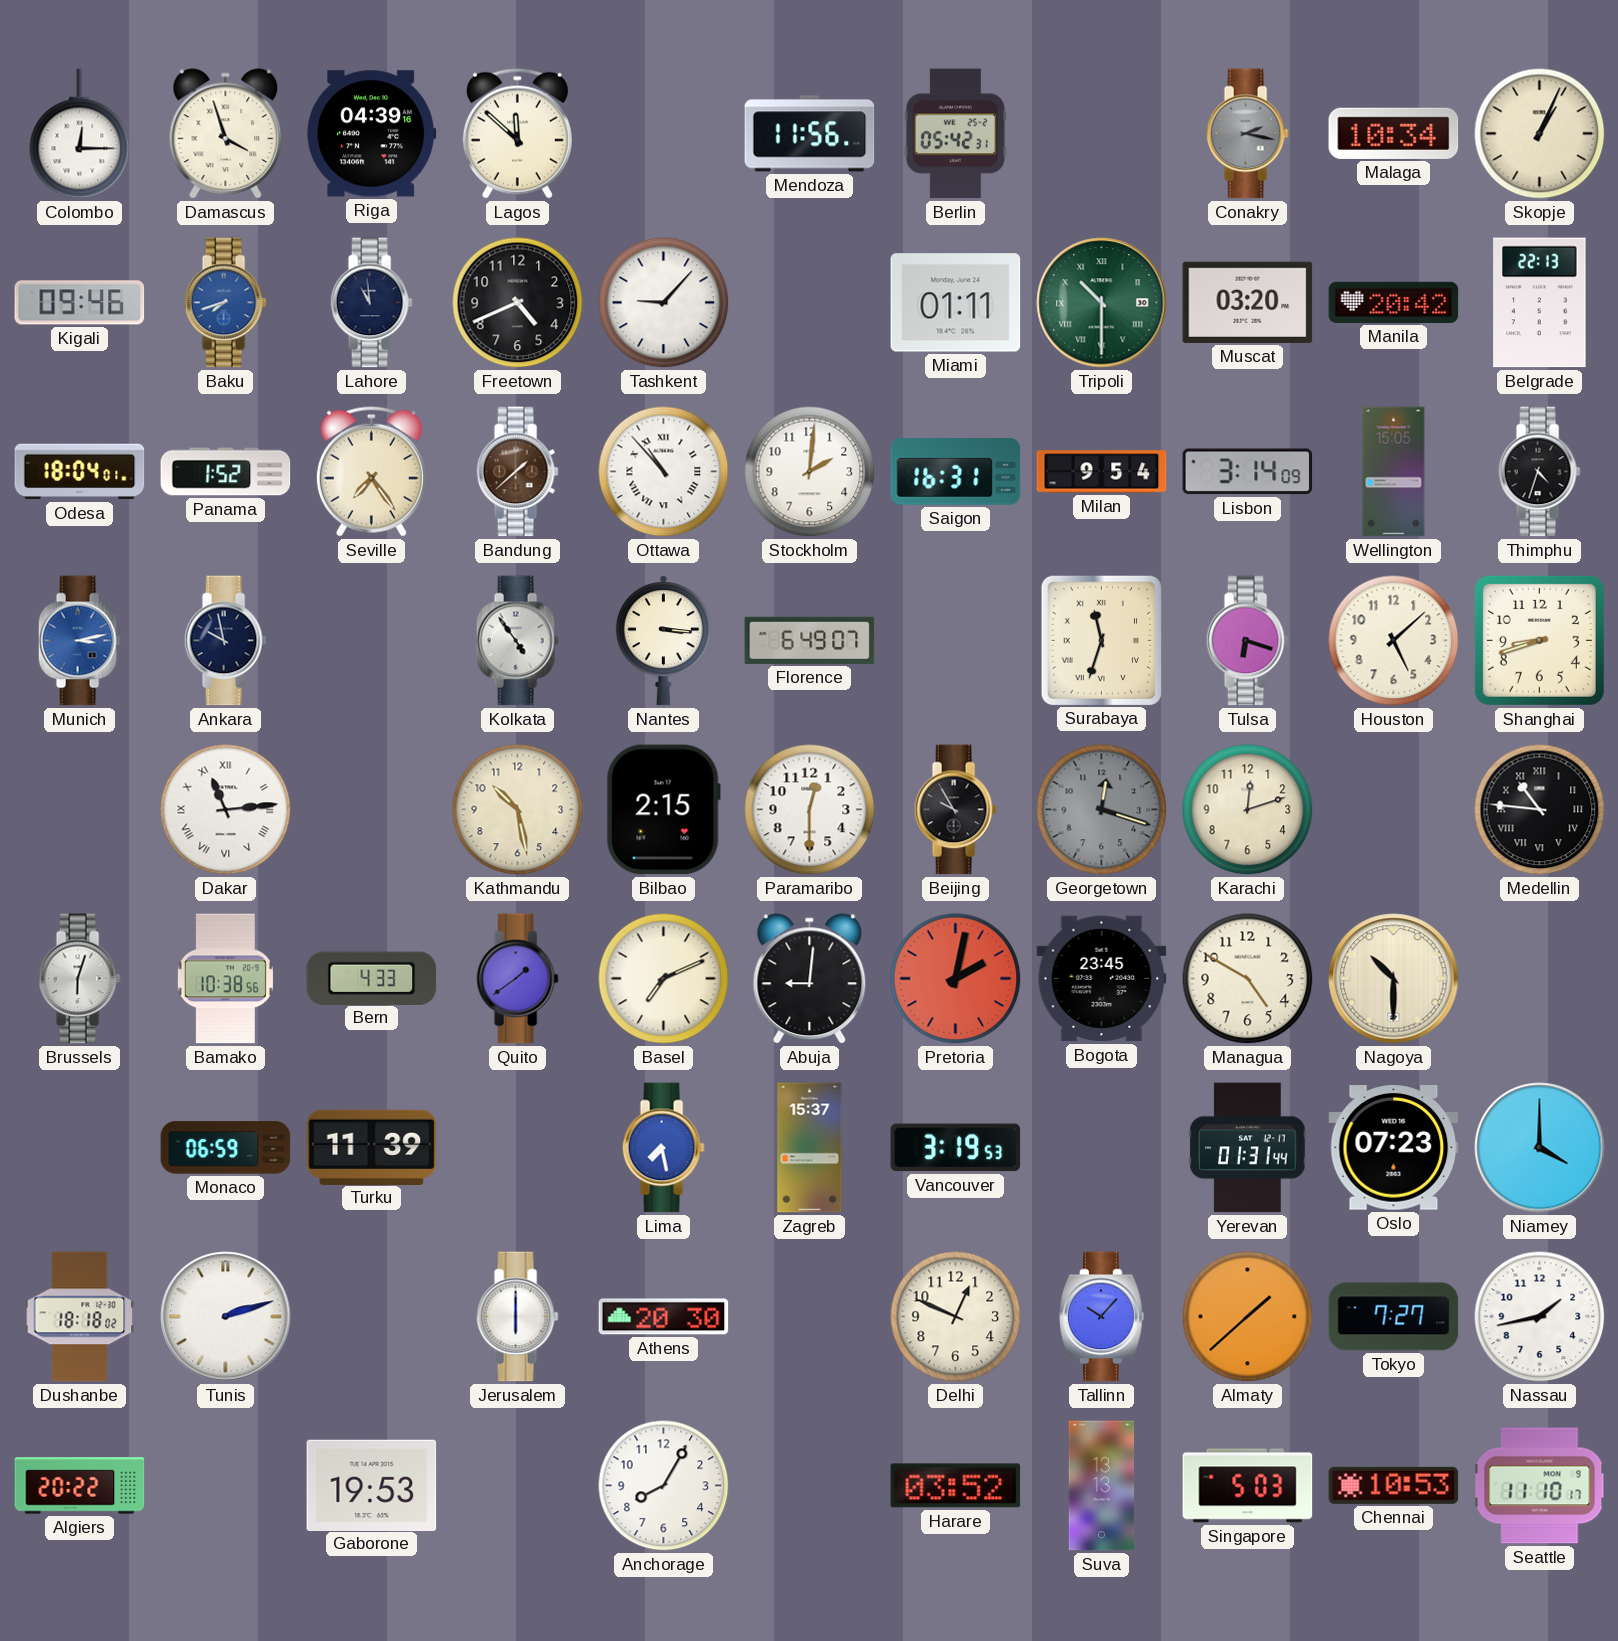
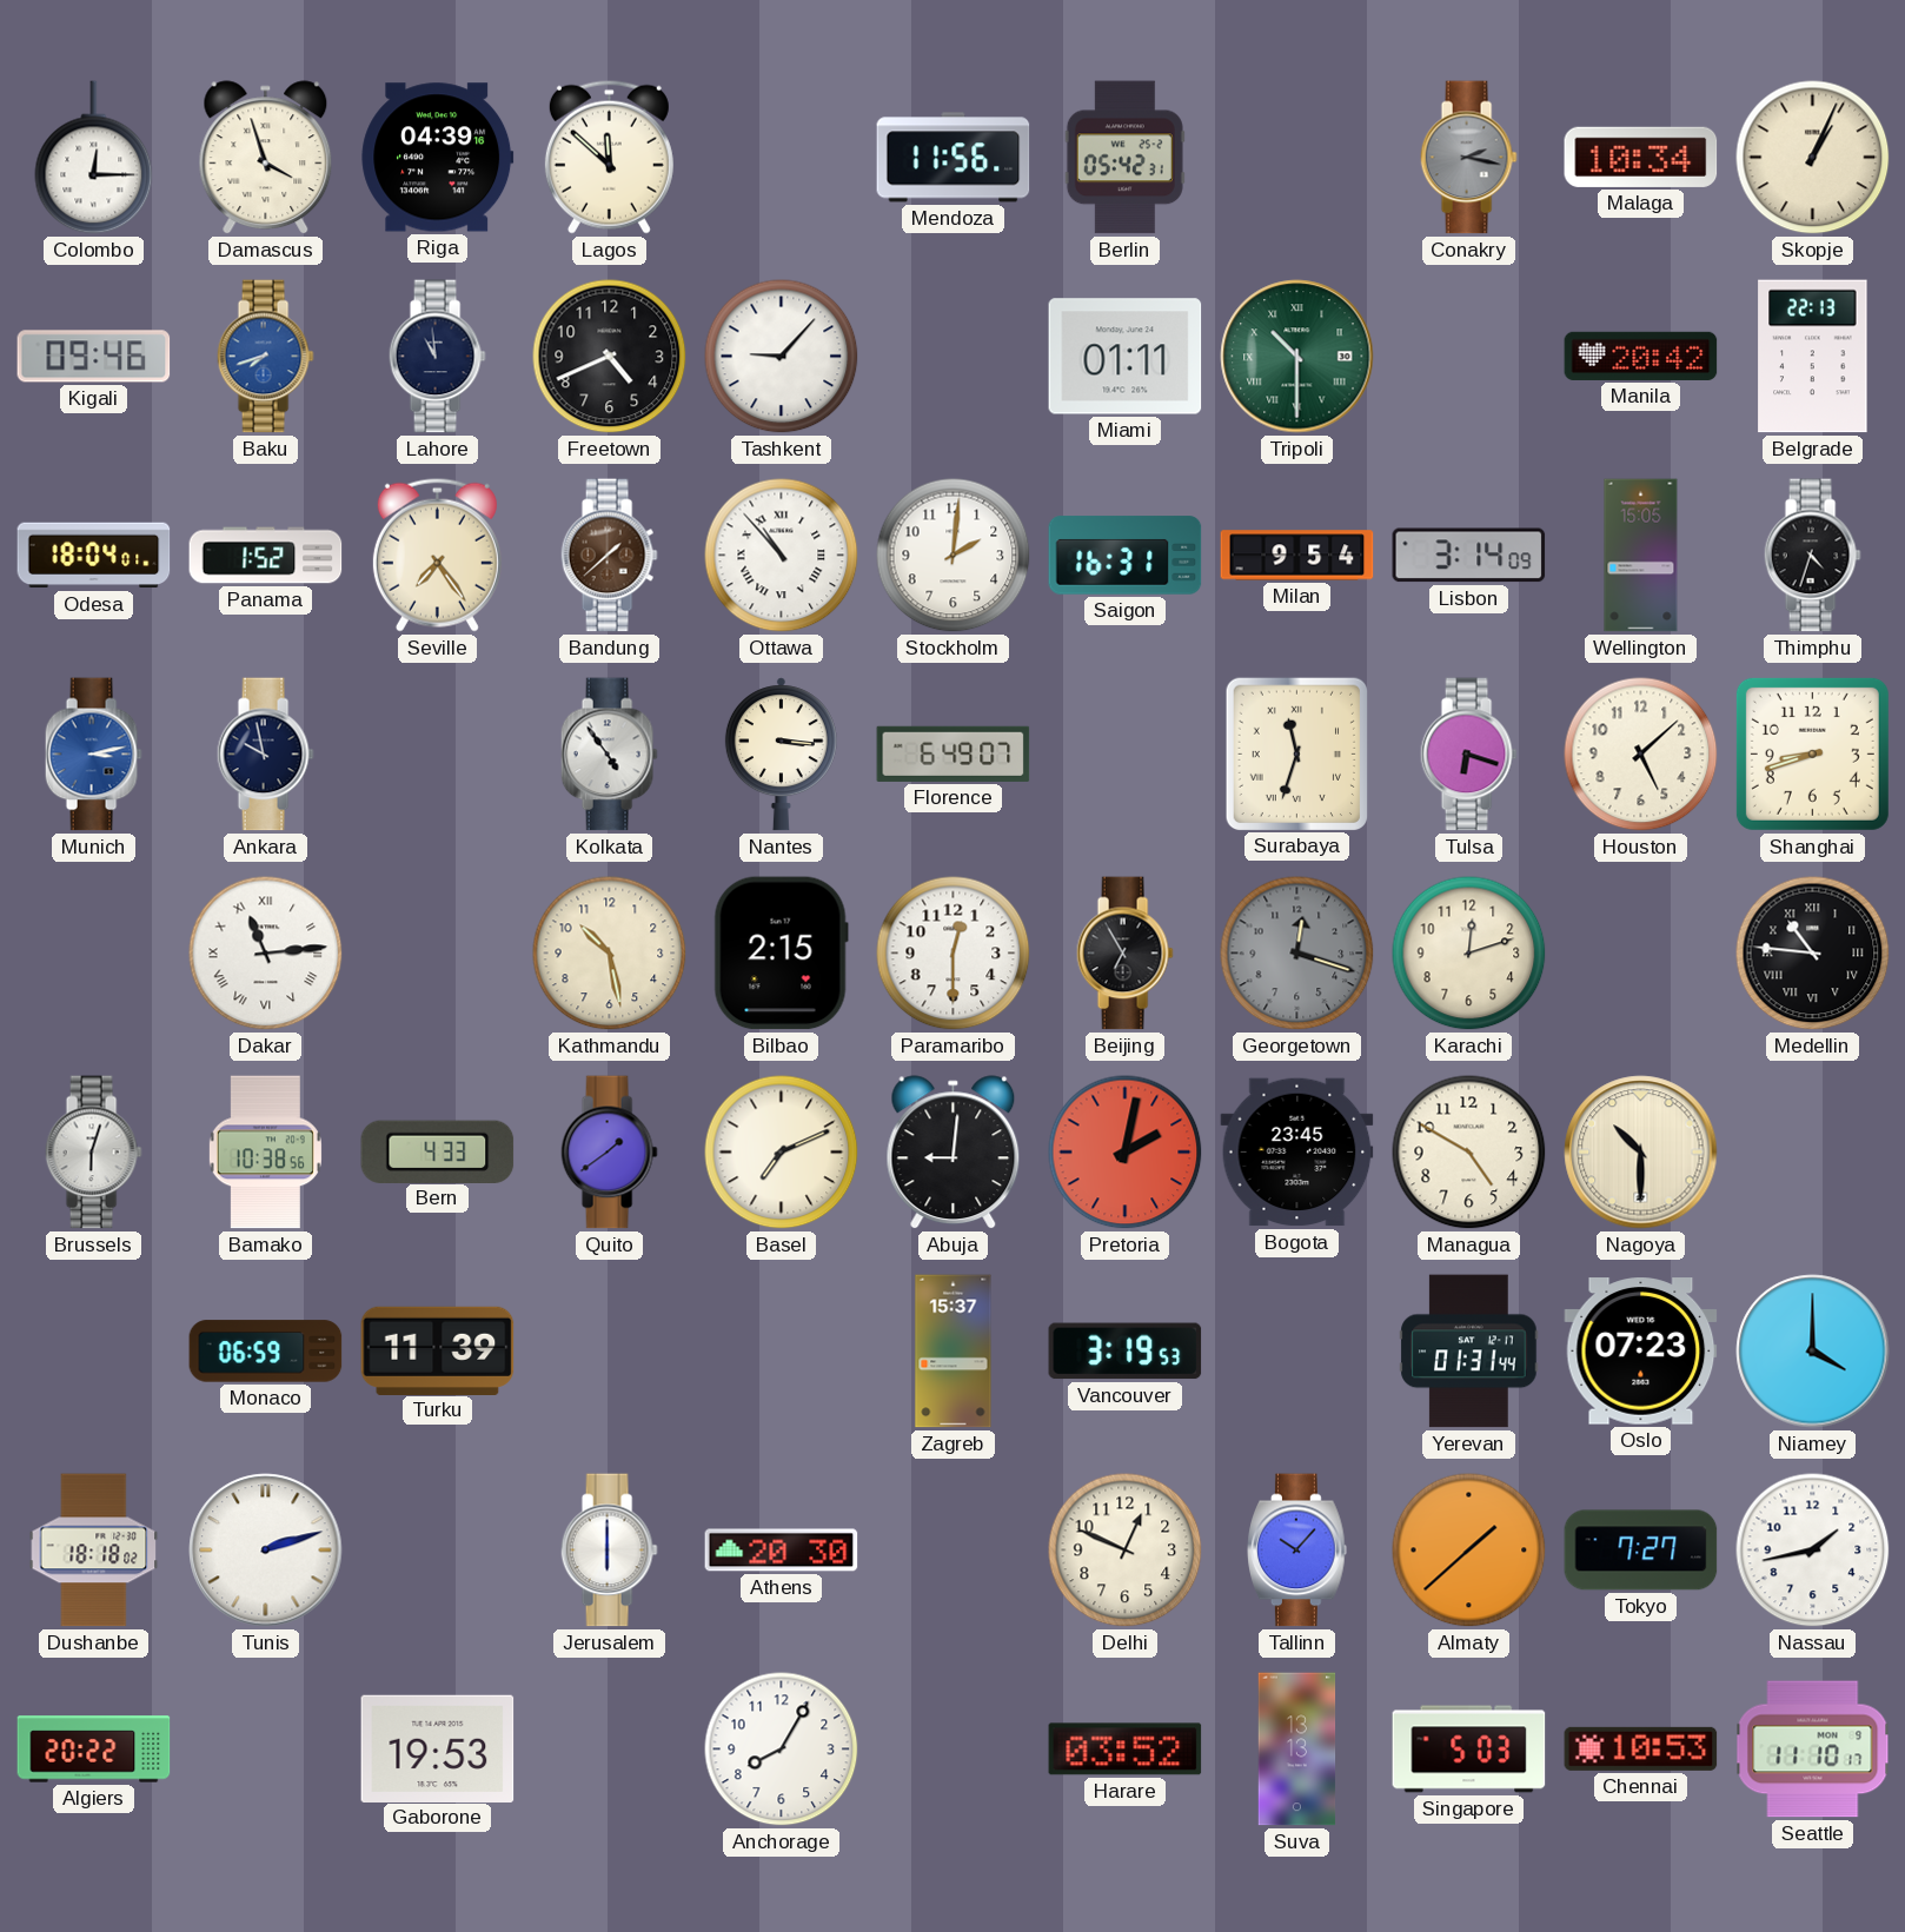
Muscat: 03:20 -> none (1248, 302)
Beijing: 9:55 -> 6:55 (1124, 954)
Lima: 7:28 -> none (663, 1148)
